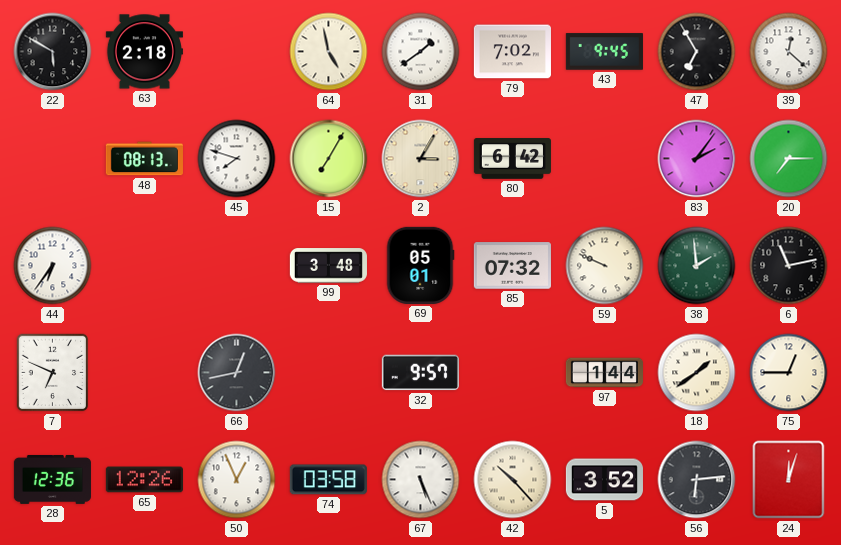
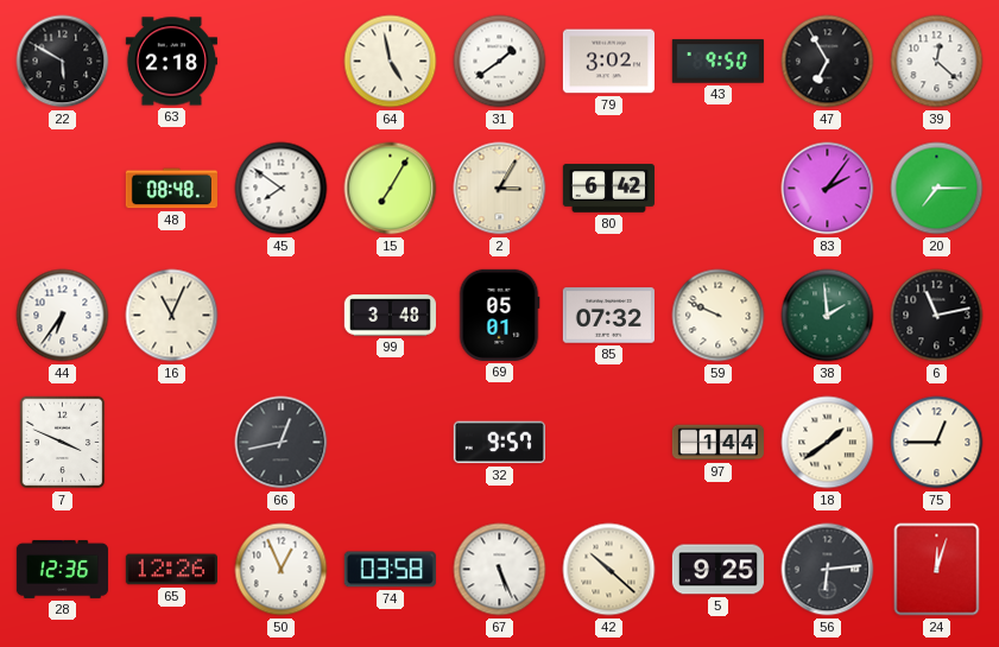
79: 7:02 -> 3:02 (608, 62)
43: 9:45 -> 9:50 (717, 62)
48: 08:13 -> 08:48 (171, 189)
45: 7:48 -> 7:51 (282, 189)
16: none -> 11:04 (172, 316)
7: 6:49 -> 3:49 (63, 443)
42: 10:23 -> 10:22 (609, 570)
5: 3:52 -> 9:25 (717, 570)
